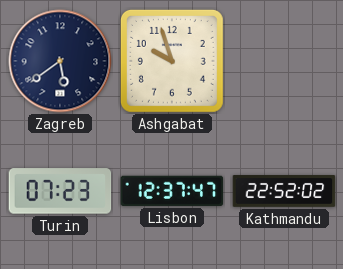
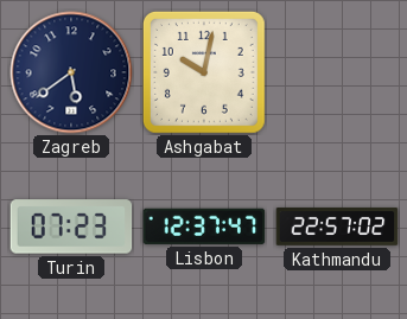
Ashgabat: 9:57 -> 10:02 (204, 72)
Kathmandu: 22:52 -> 22:57 (337, 227)
